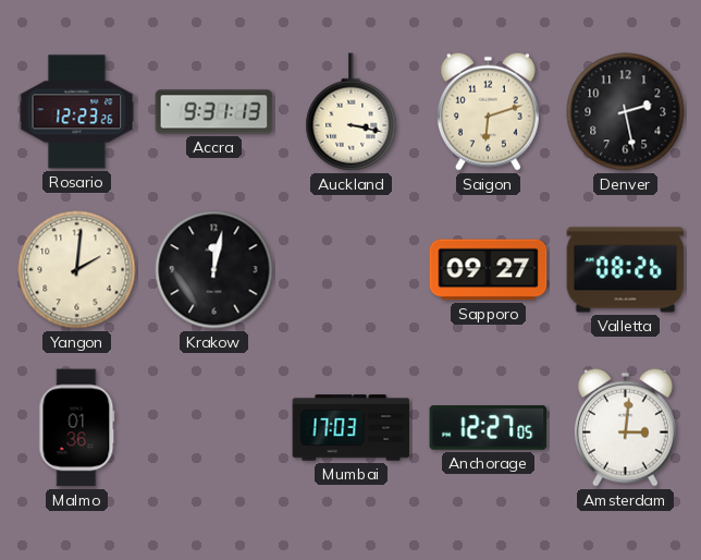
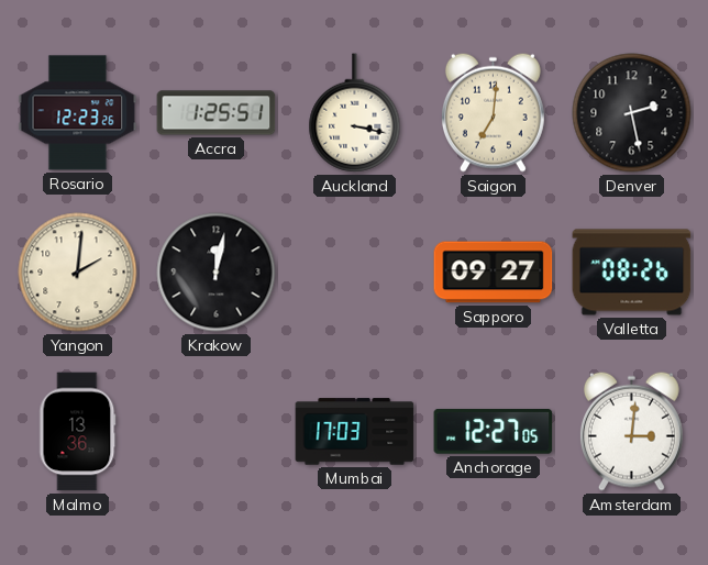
Accra: 9:31 -> 1:25 (217, 113)
Saigon: 6:12 -> 7:01 (493, 112)
Malmo: 01:36 -> 13:36 (78, 432)
